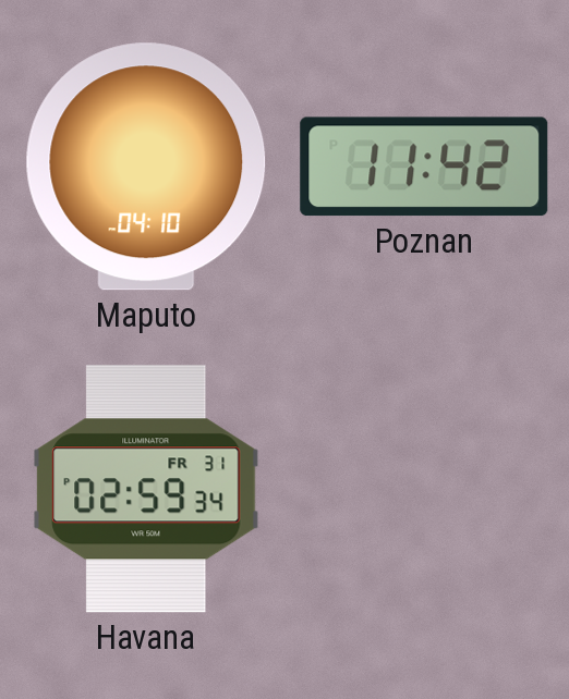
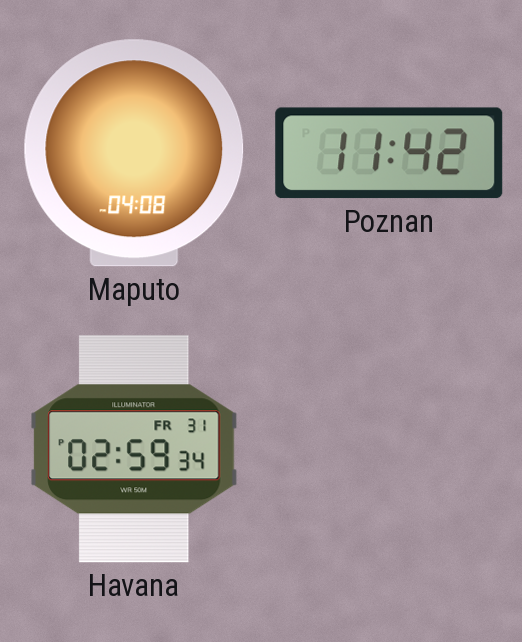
Maputo: 04:10 -> 04:08 (134, 153)
